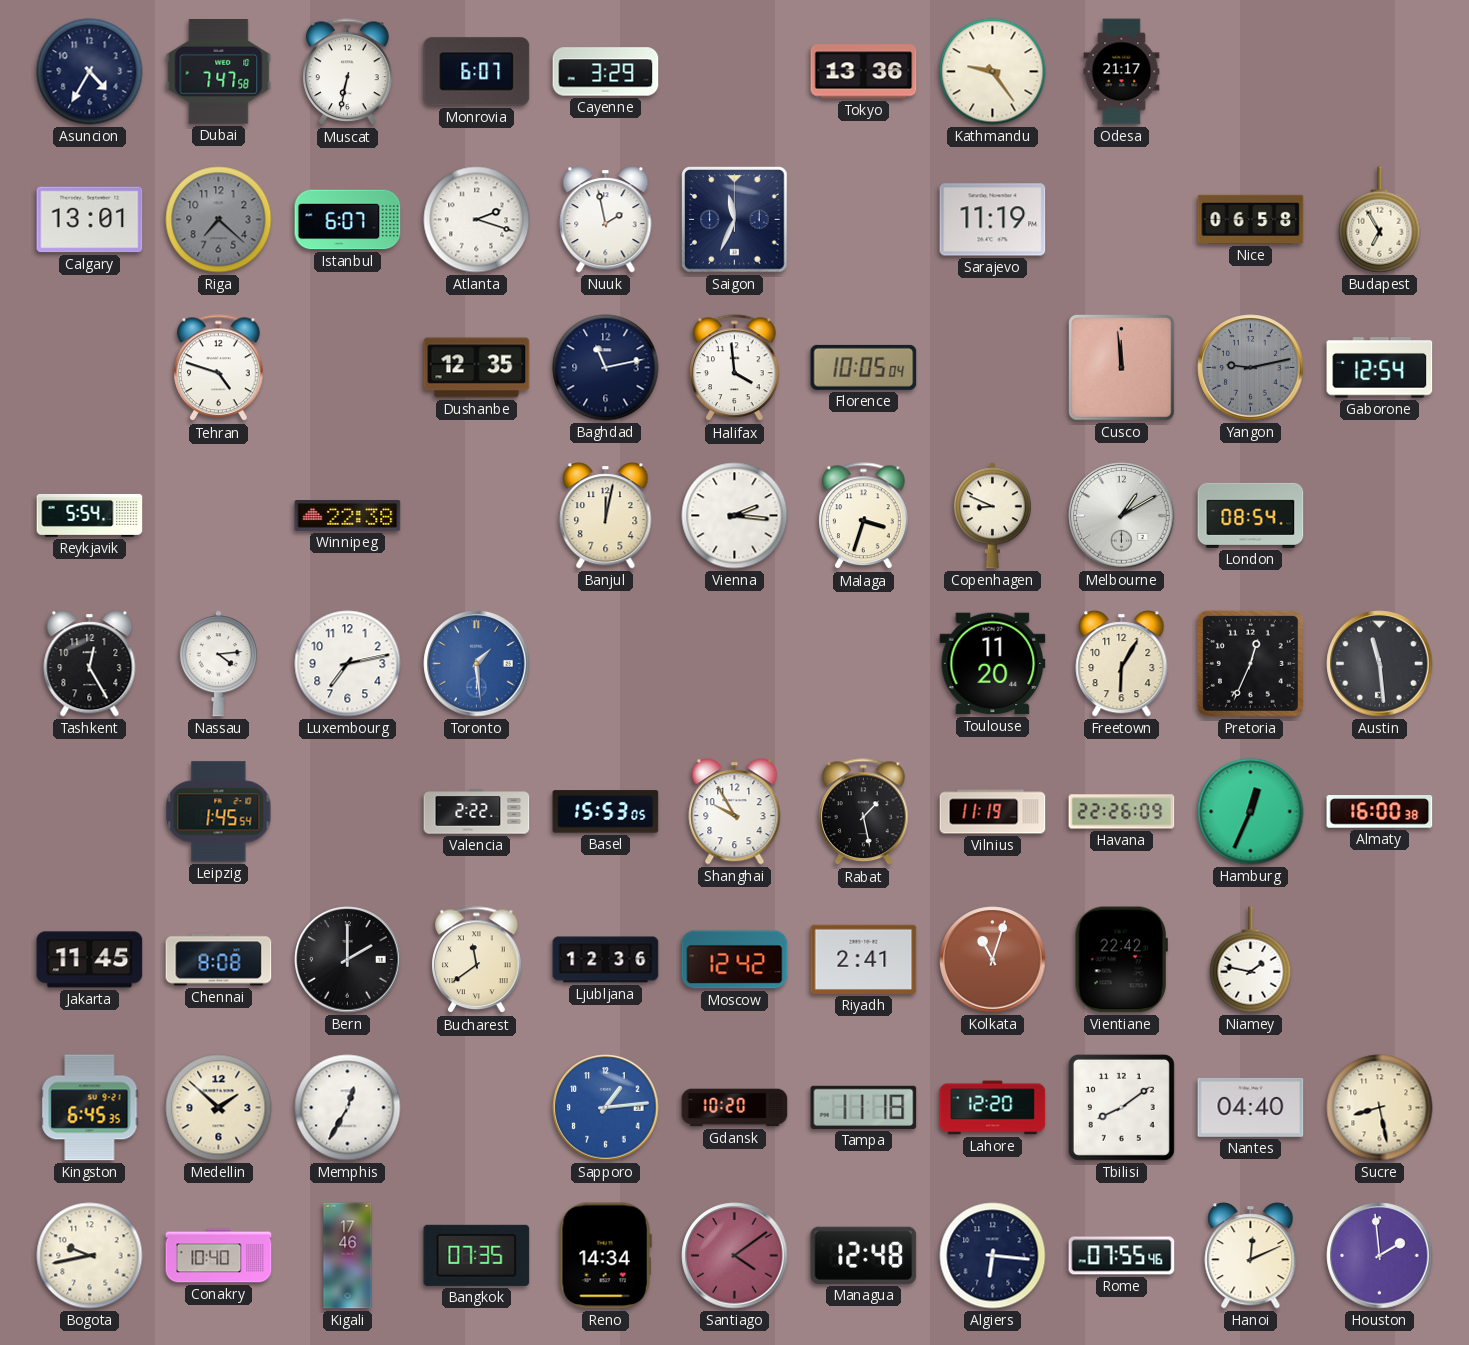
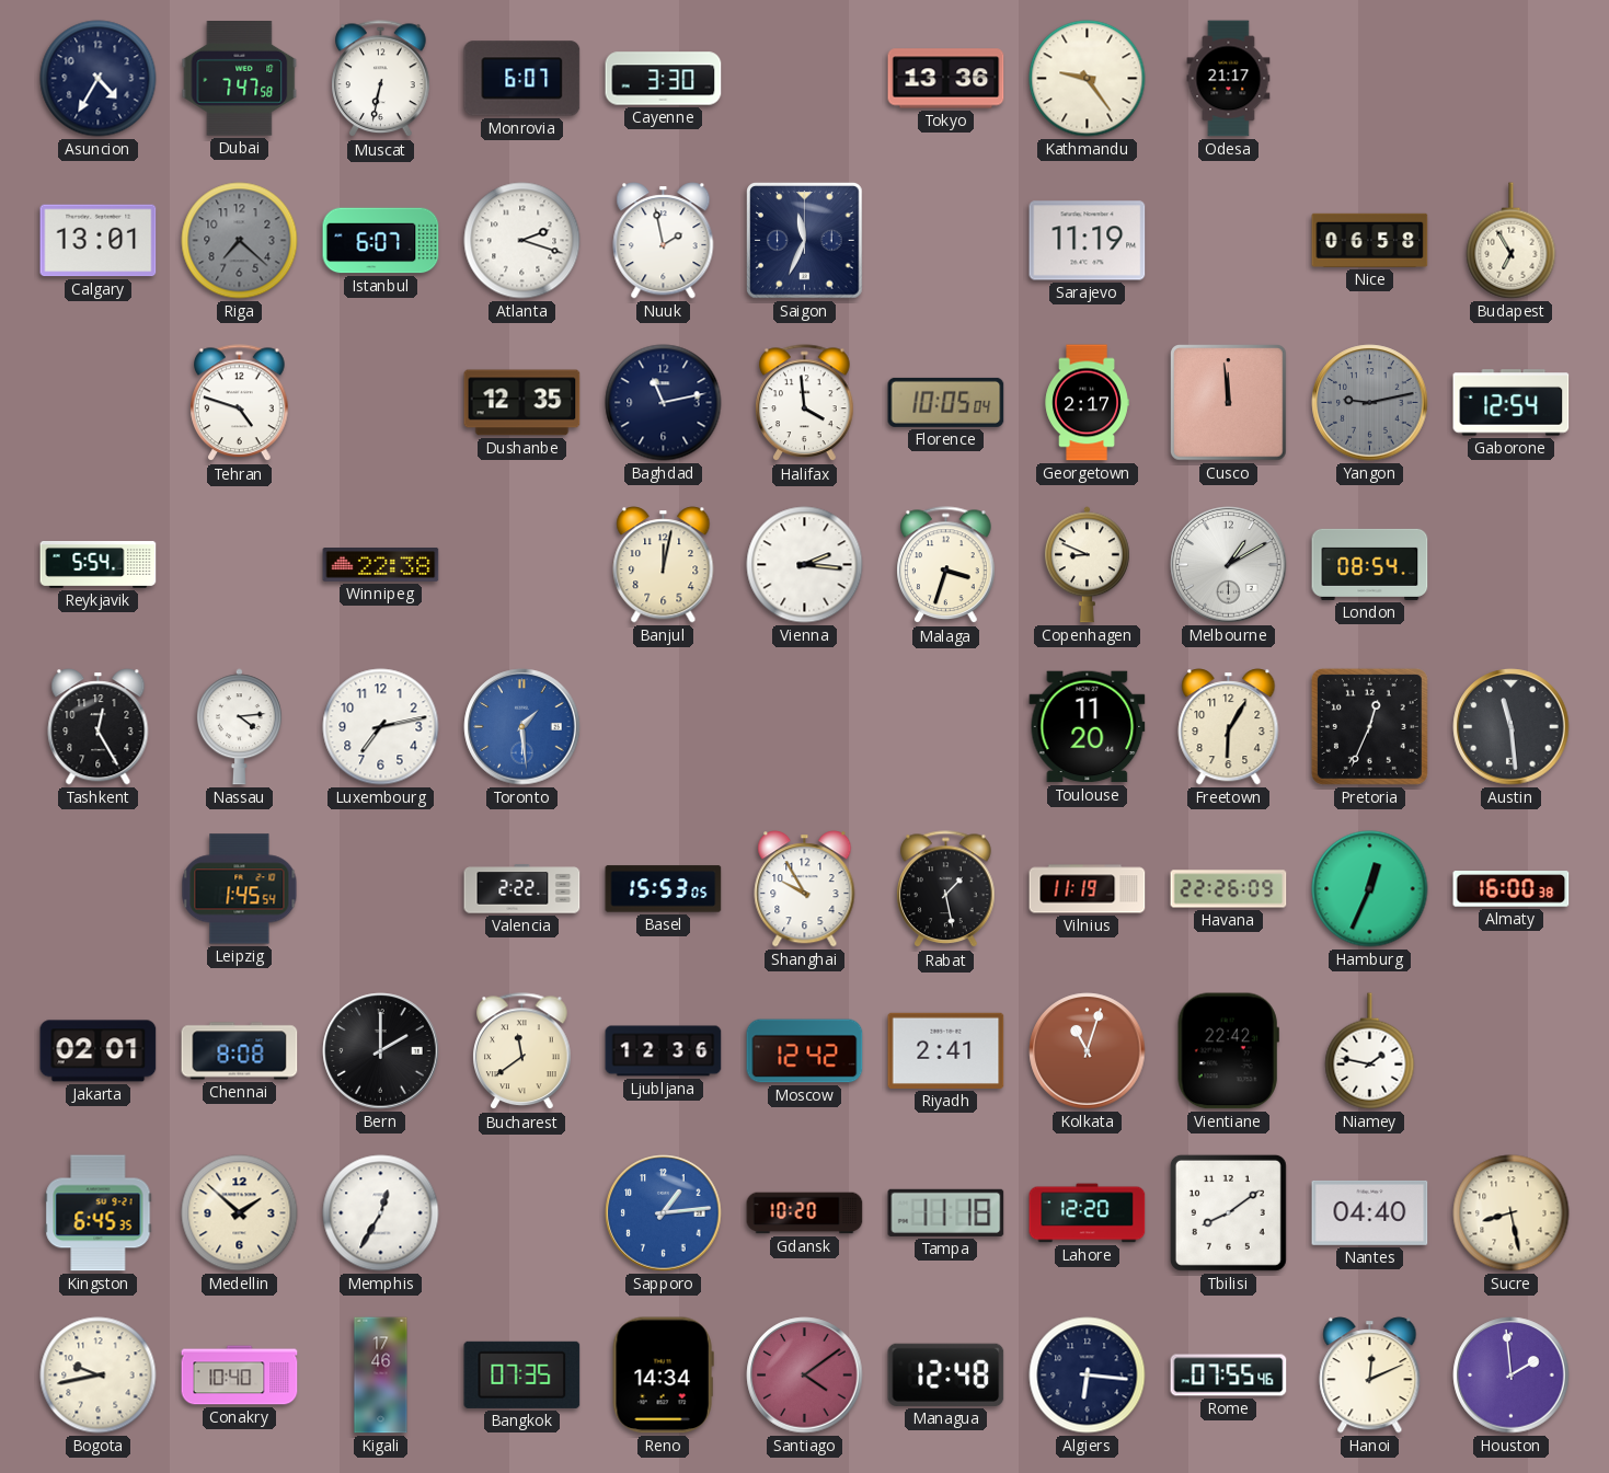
Cayenne: 3:29 -> 3:30 (664, 79)
Georgetown: none -> 2:17 (1087, 403)
Jakarta: 11:45 -> 02:01 (99, 1051)
